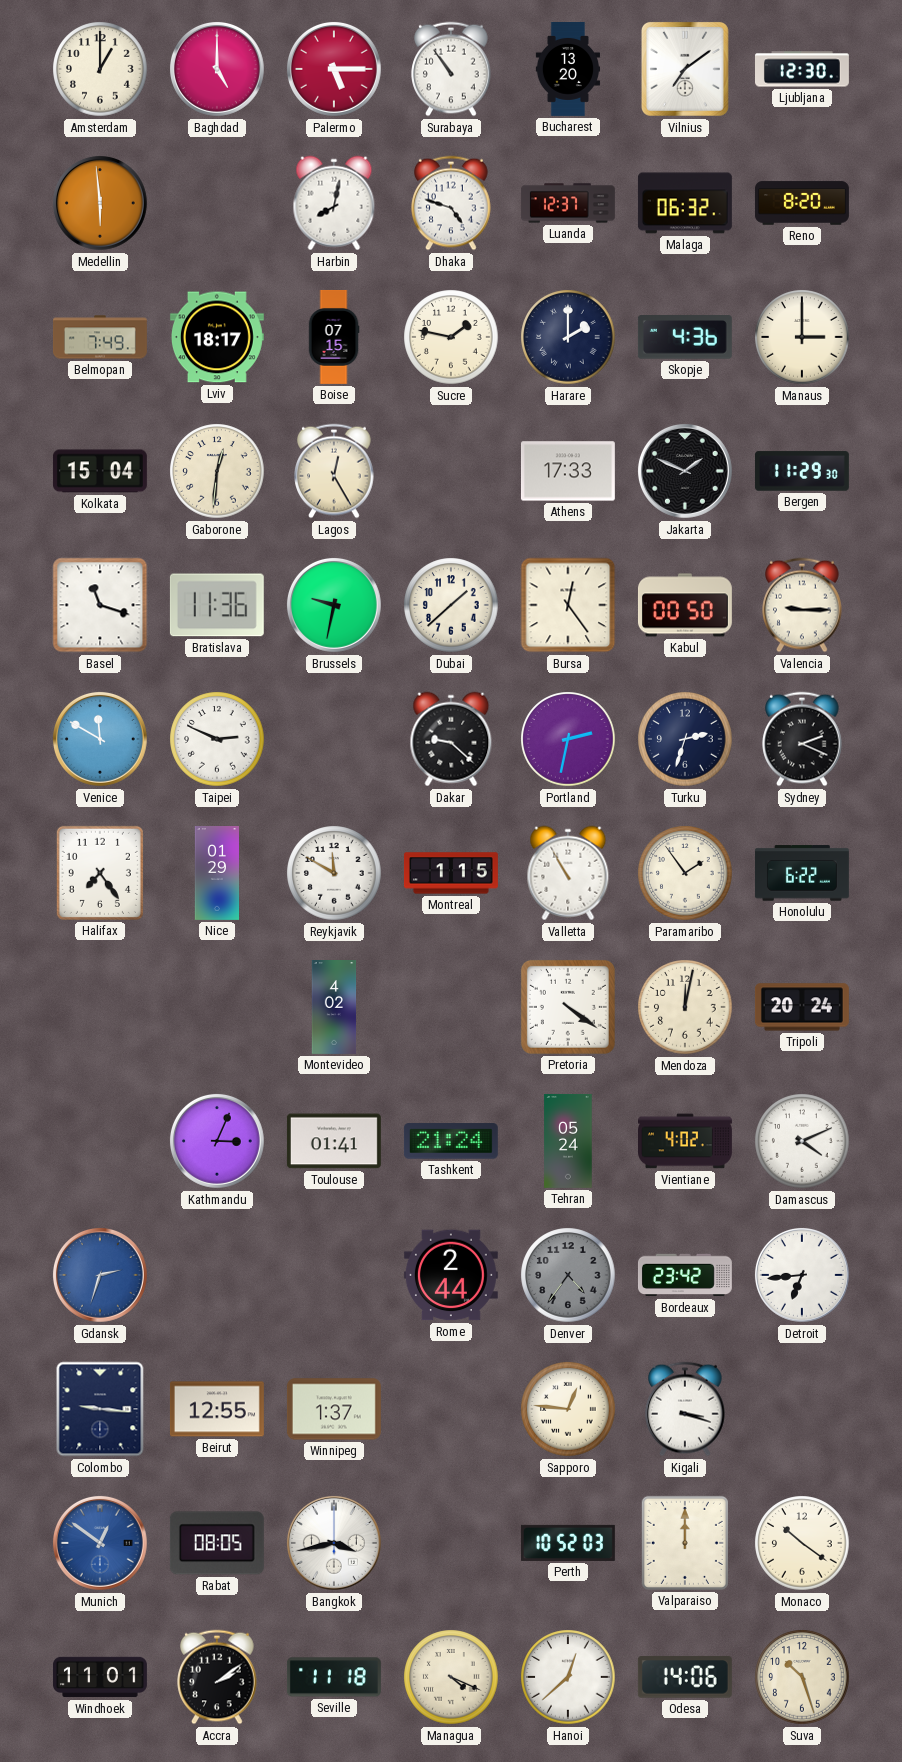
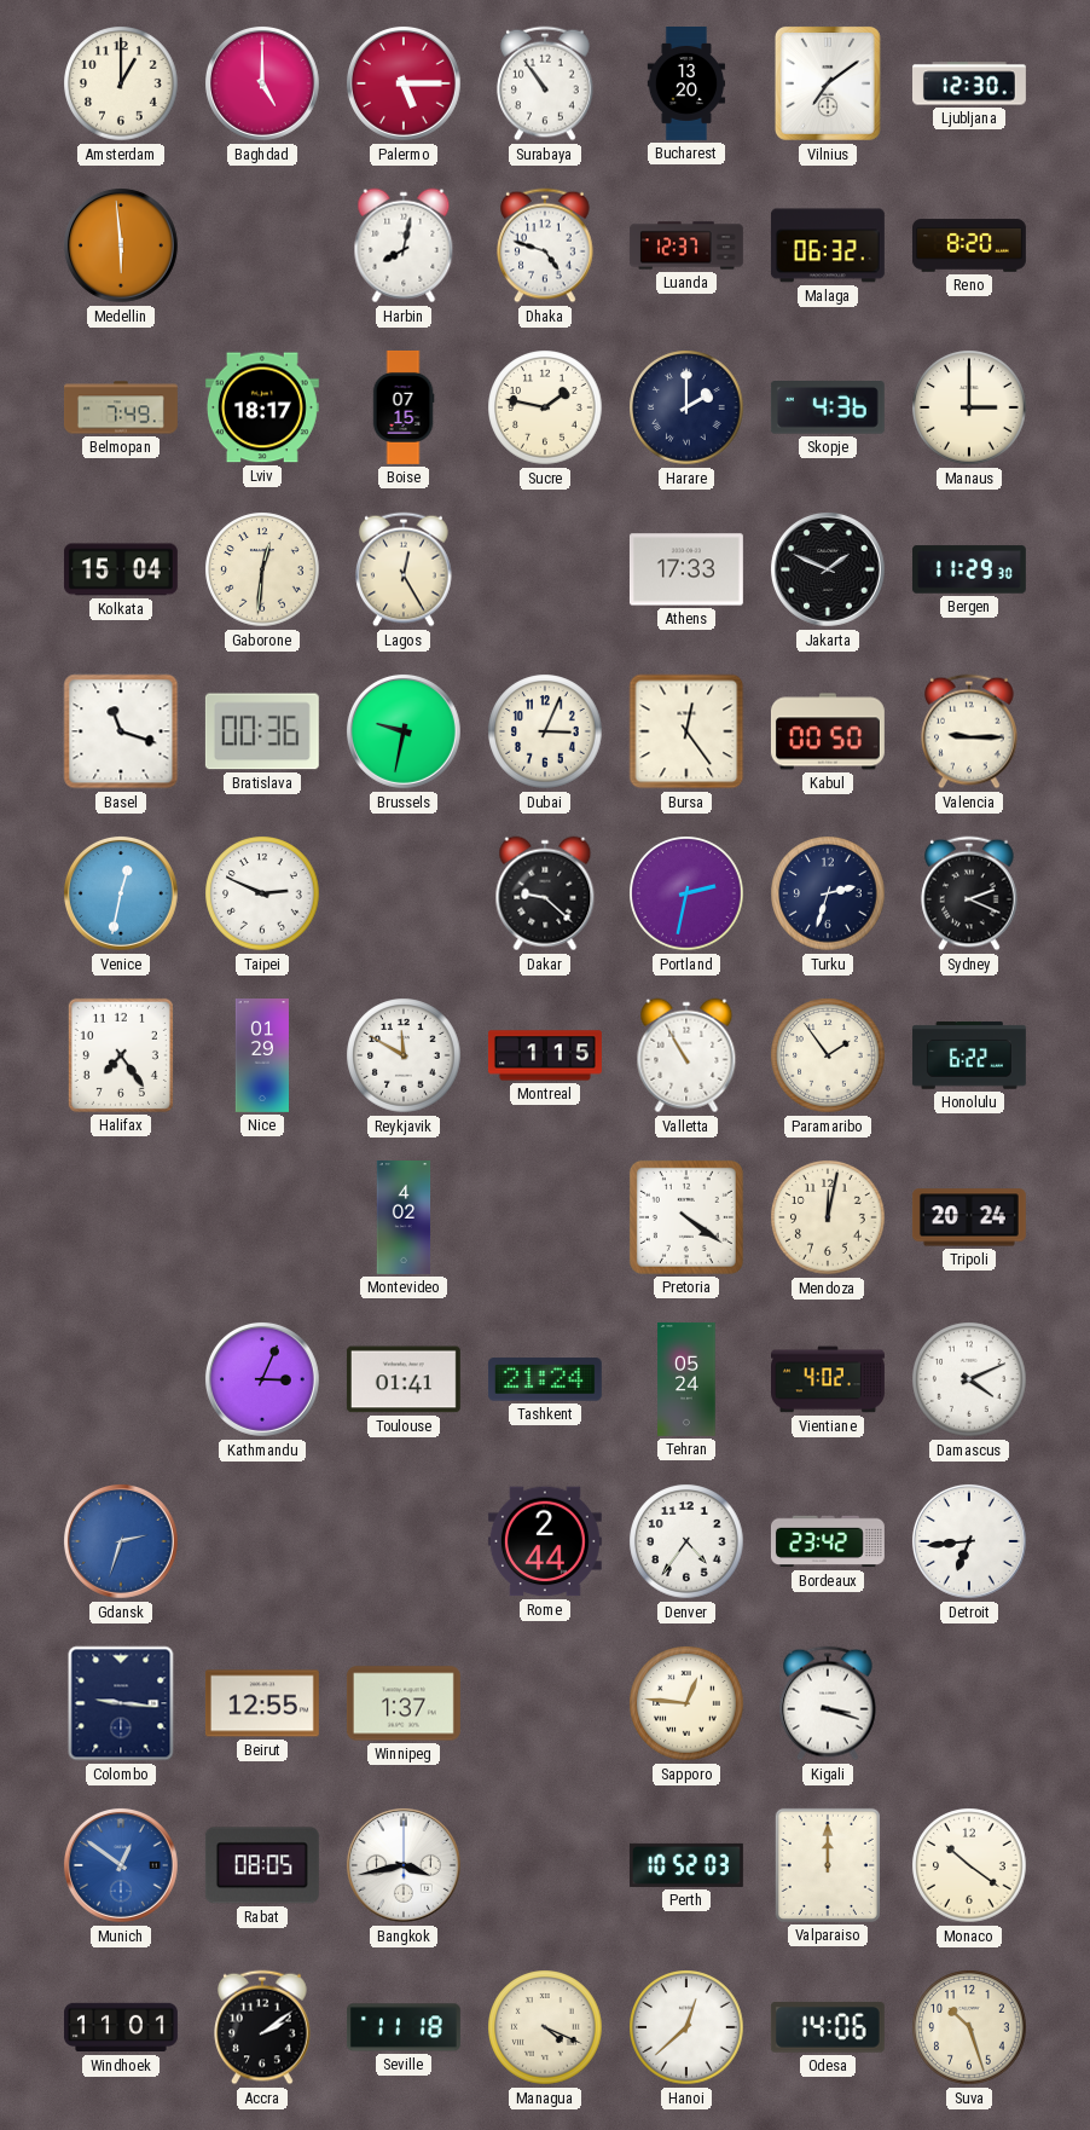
Bratislava: 11:36 -> 00:36 (262, 731)
Dubai: 1:38 -> 3:04 (545, 731)
Venice: 11:50 -> 12:32 (121, 893)
Denver dial: grey -> white (686, 1541)
